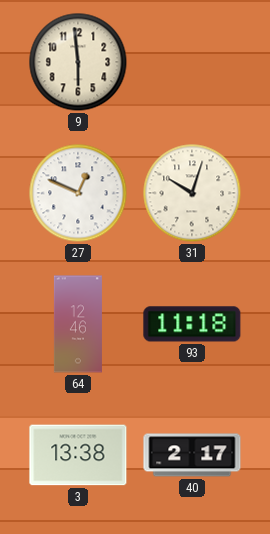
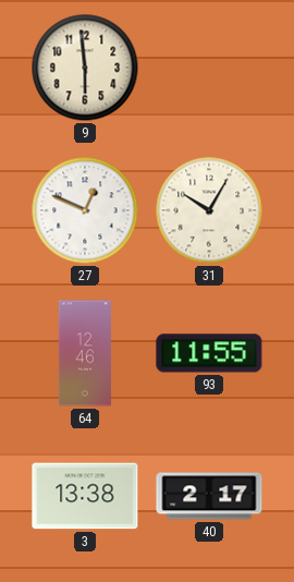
31: 10:03 -> 10:05 (209, 210)
93: 11:18 -> 11:55 (209, 353)
